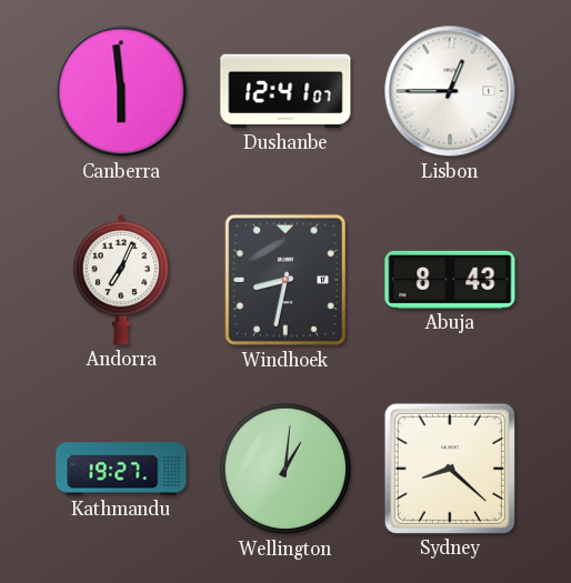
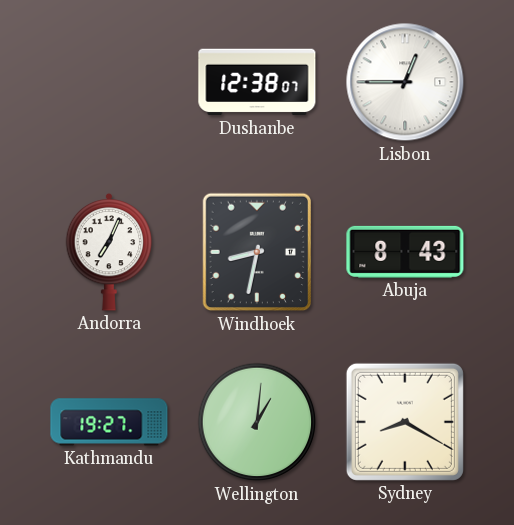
Canberra: 5:59 -> none (121, 91)
Dushanbe: 12:41 -> 12:38 (257, 82)
Sydney: 8:22 -> 8:20 (405, 422)
